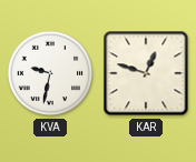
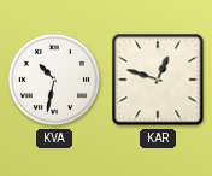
KVA: 9:32 -> 10:32 (54, 80)
